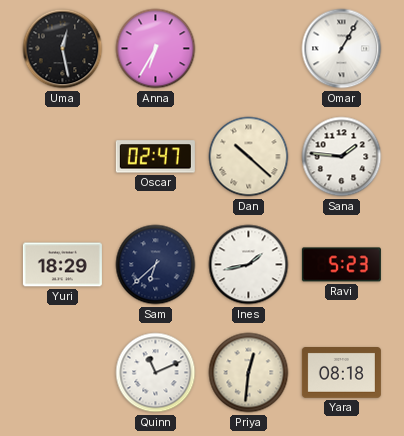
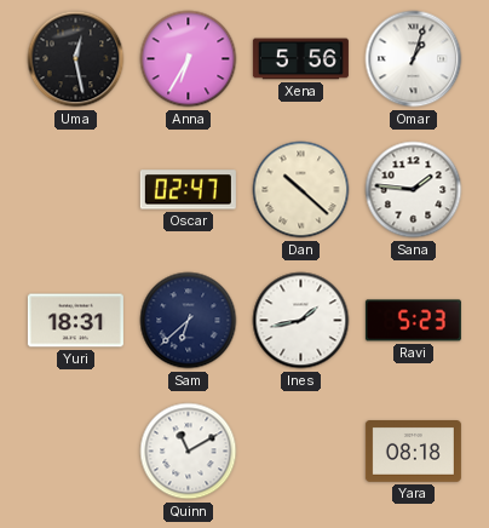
Xena: none -> 5:56 (300, 59)
Omar: 1:05 -> 1:03 (414, 59)
Yuri: 18:29 -> 18:31 (75, 321)
Quinn: 11:11 -> 11:10 (189, 452)
Priya: 12:31 -> none (249, 373)
